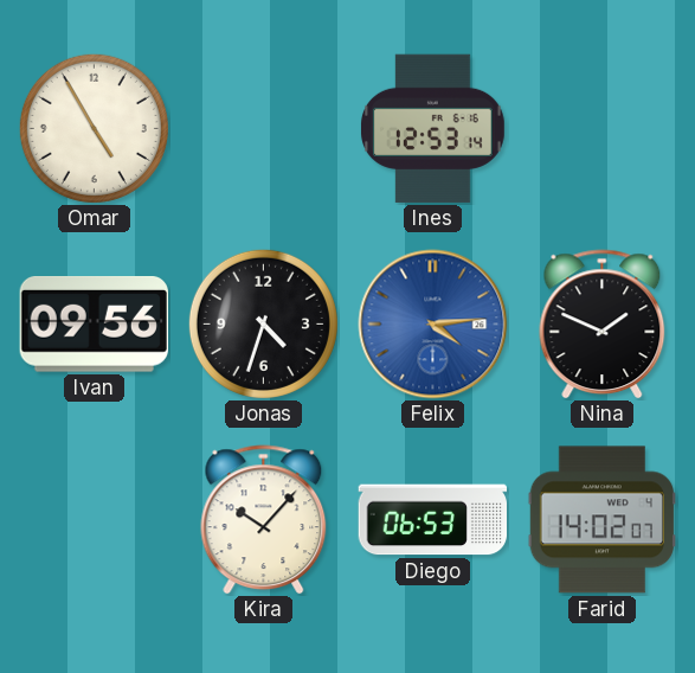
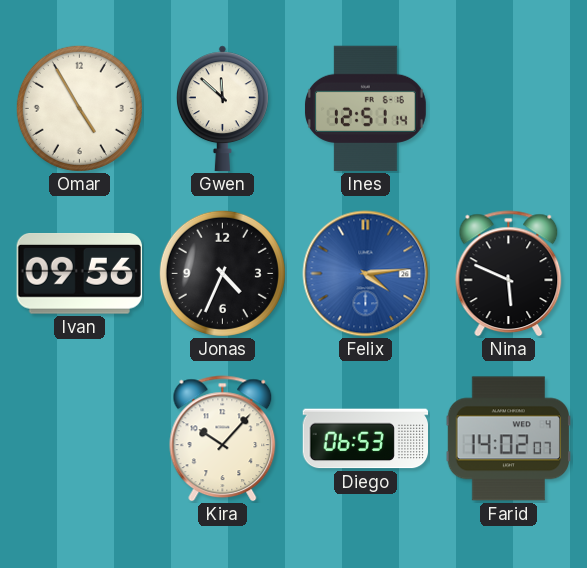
Gwen: none -> 11:52 (222, 109)
Ines: 12:53 -> 12:51 (365, 109)
Jonas: 4:33 -> 4:34 (222, 273)
Nina: 1:49 -> 5:49 (509, 274)
